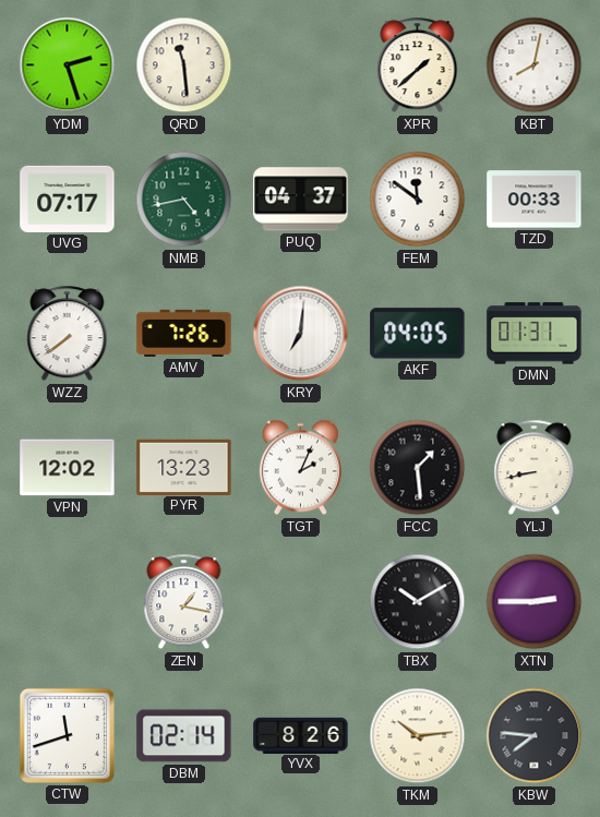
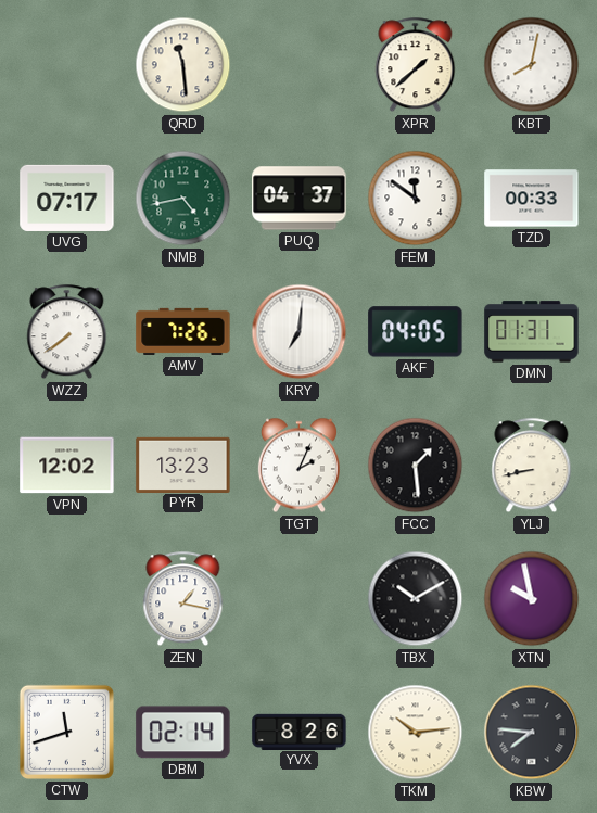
YDM: 2:27 -> none (68, 65)
XTN: 2:45 -> 9:58 (532, 599)
